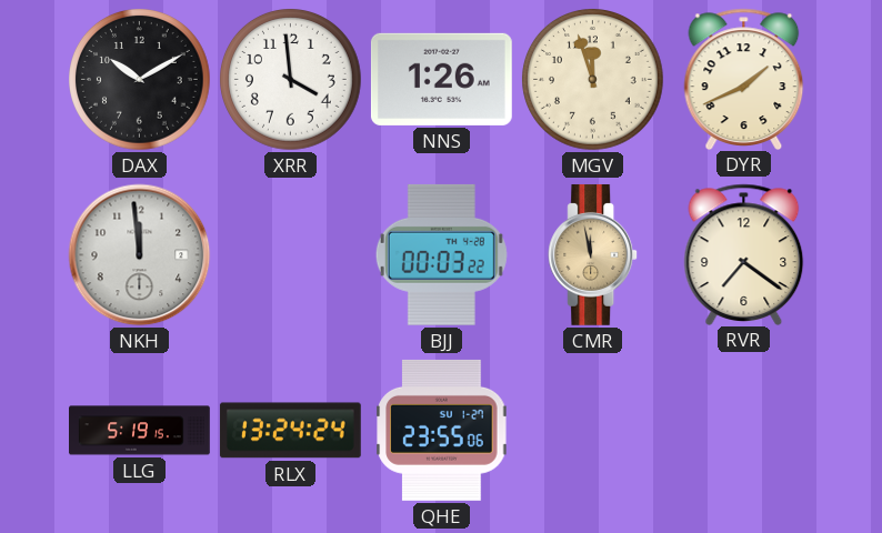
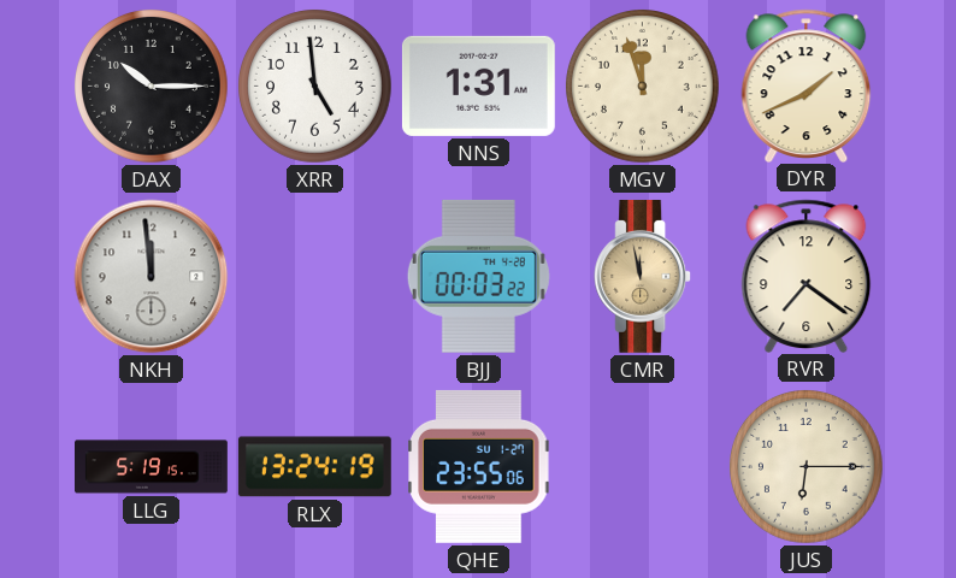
DAX: 10:10 -> 10:15 (152, 87)
XRR: 3:59 -> 4:59 (315, 87)
NNS: 1:26 -> 1:31 (478, 85)
RLX: 13:24:24 -> 13:24:19 (314, 467)
JUS: none -> 6:15 (807, 467)
